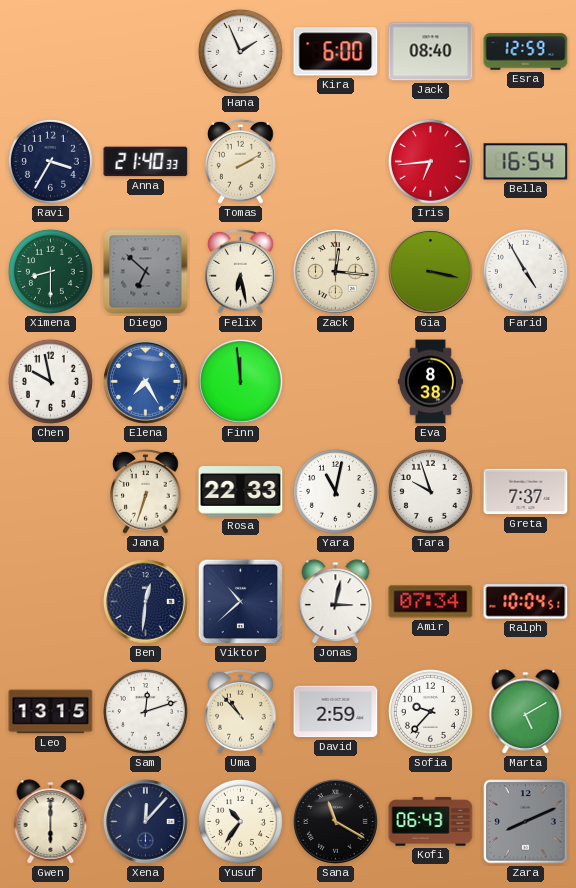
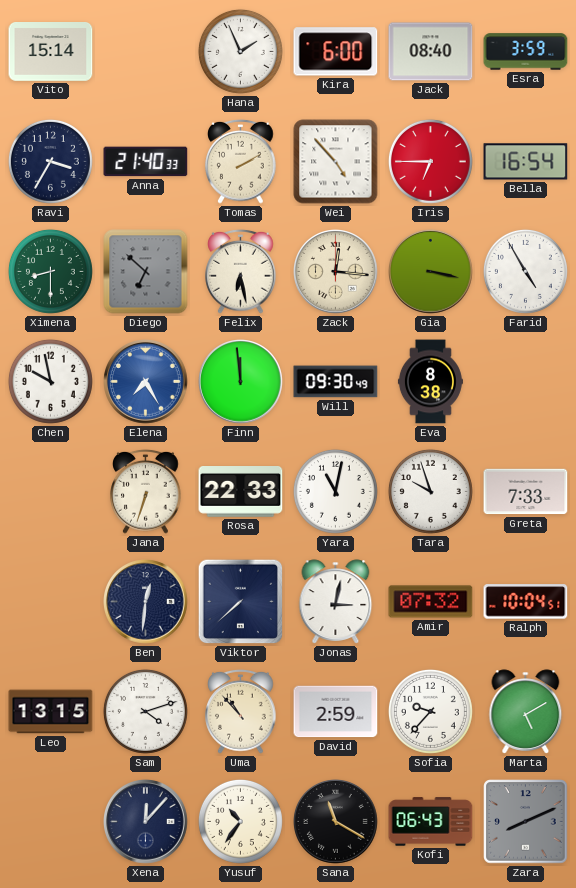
Vito: none -> 15:14 (51, 52)
Esra: 12:59 -> 3:59 (526, 52)
Wei: none -> 4:53 (336, 162)
Iris: 6:44 -> 6:45 (430, 161)
Will: none -> 09:30 (336, 382)
Greta: 7:37 -> 7:33 (526, 492)
Viktor: 10:38 -> 7:38 (241, 602)
Amir: 07:34 -> 07:32 (431, 602)
Sam: 12:12 -> 4:12 (145, 711)
Gwen: 6:00 -> none (51, 822)
